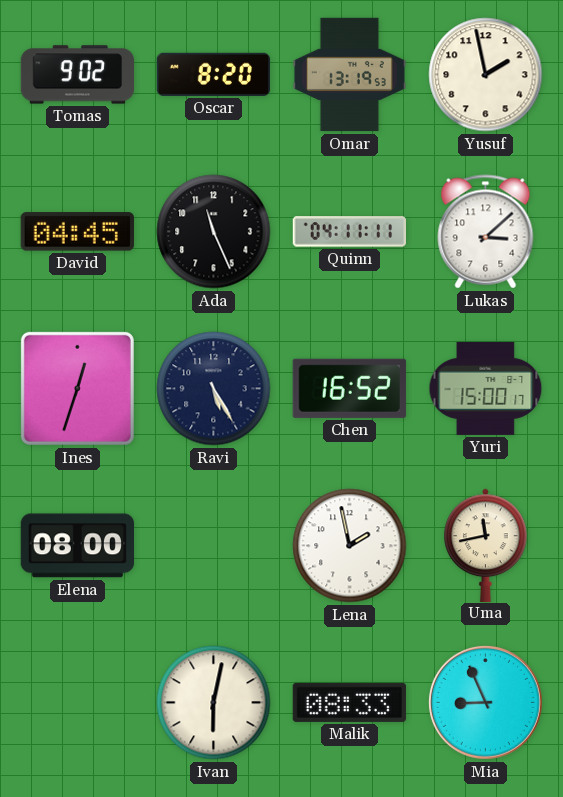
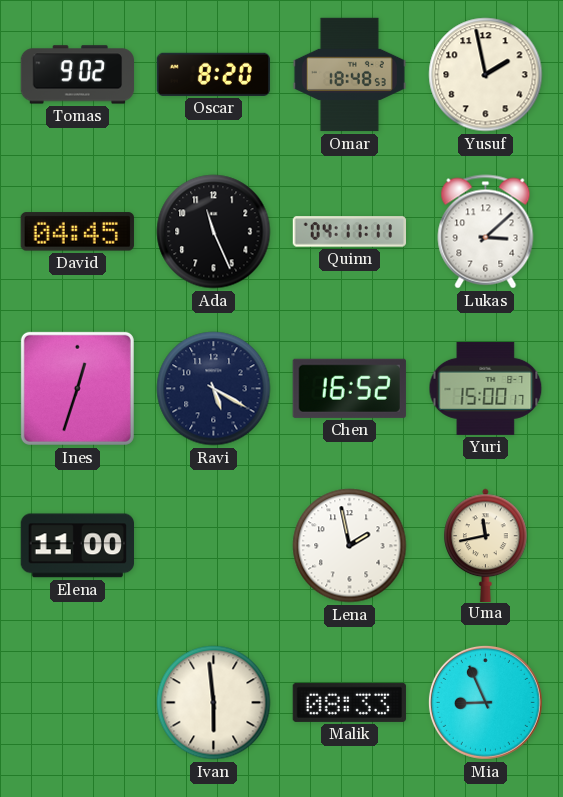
Omar: 13:19 -> 18:48 (349, 75)
Ravi: 5:25 -> 5:20 (214, 389)
Elena: 08:00 -> 11:00 (77, 546)
Ivan: 6:02 -> 5:59 (214, 703)
